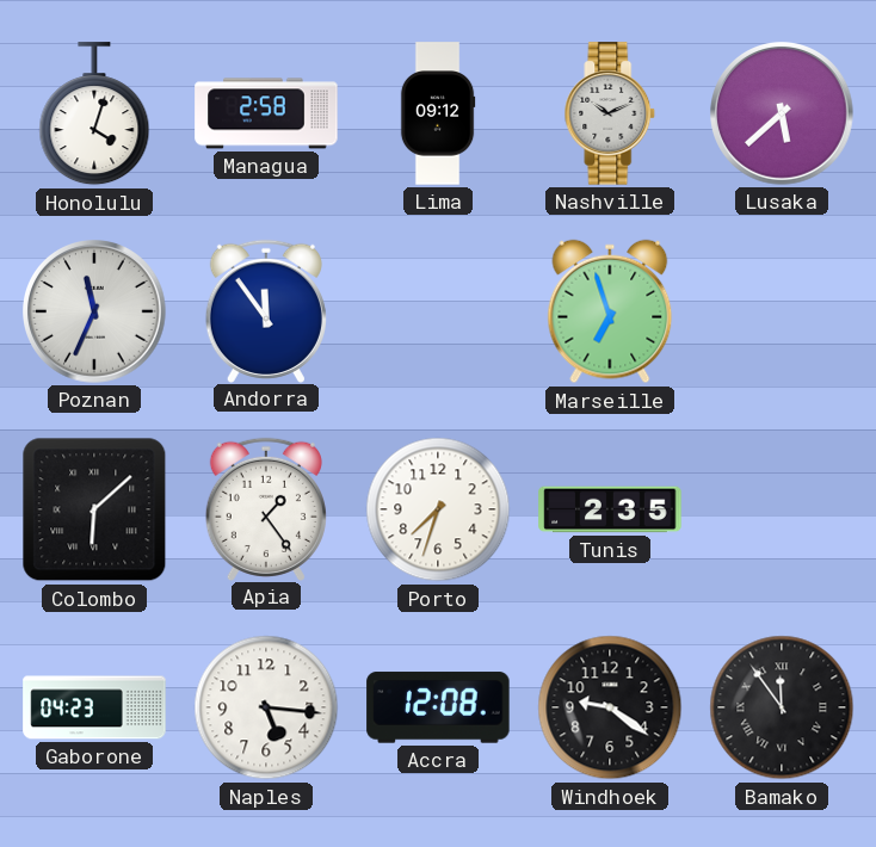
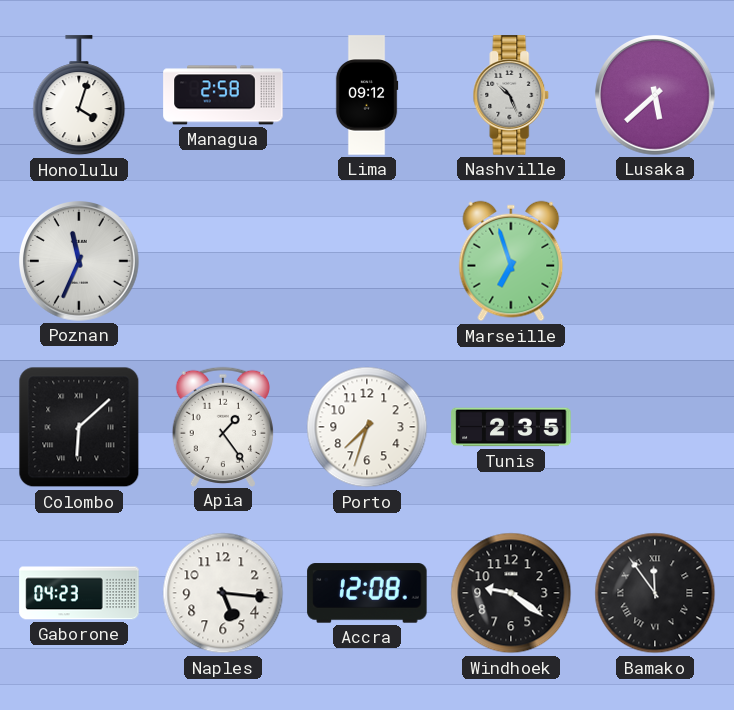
Nashville: 10:11 -> 10:26 (511, 95)
Andorra: 11:54 -> none (266, 310)
